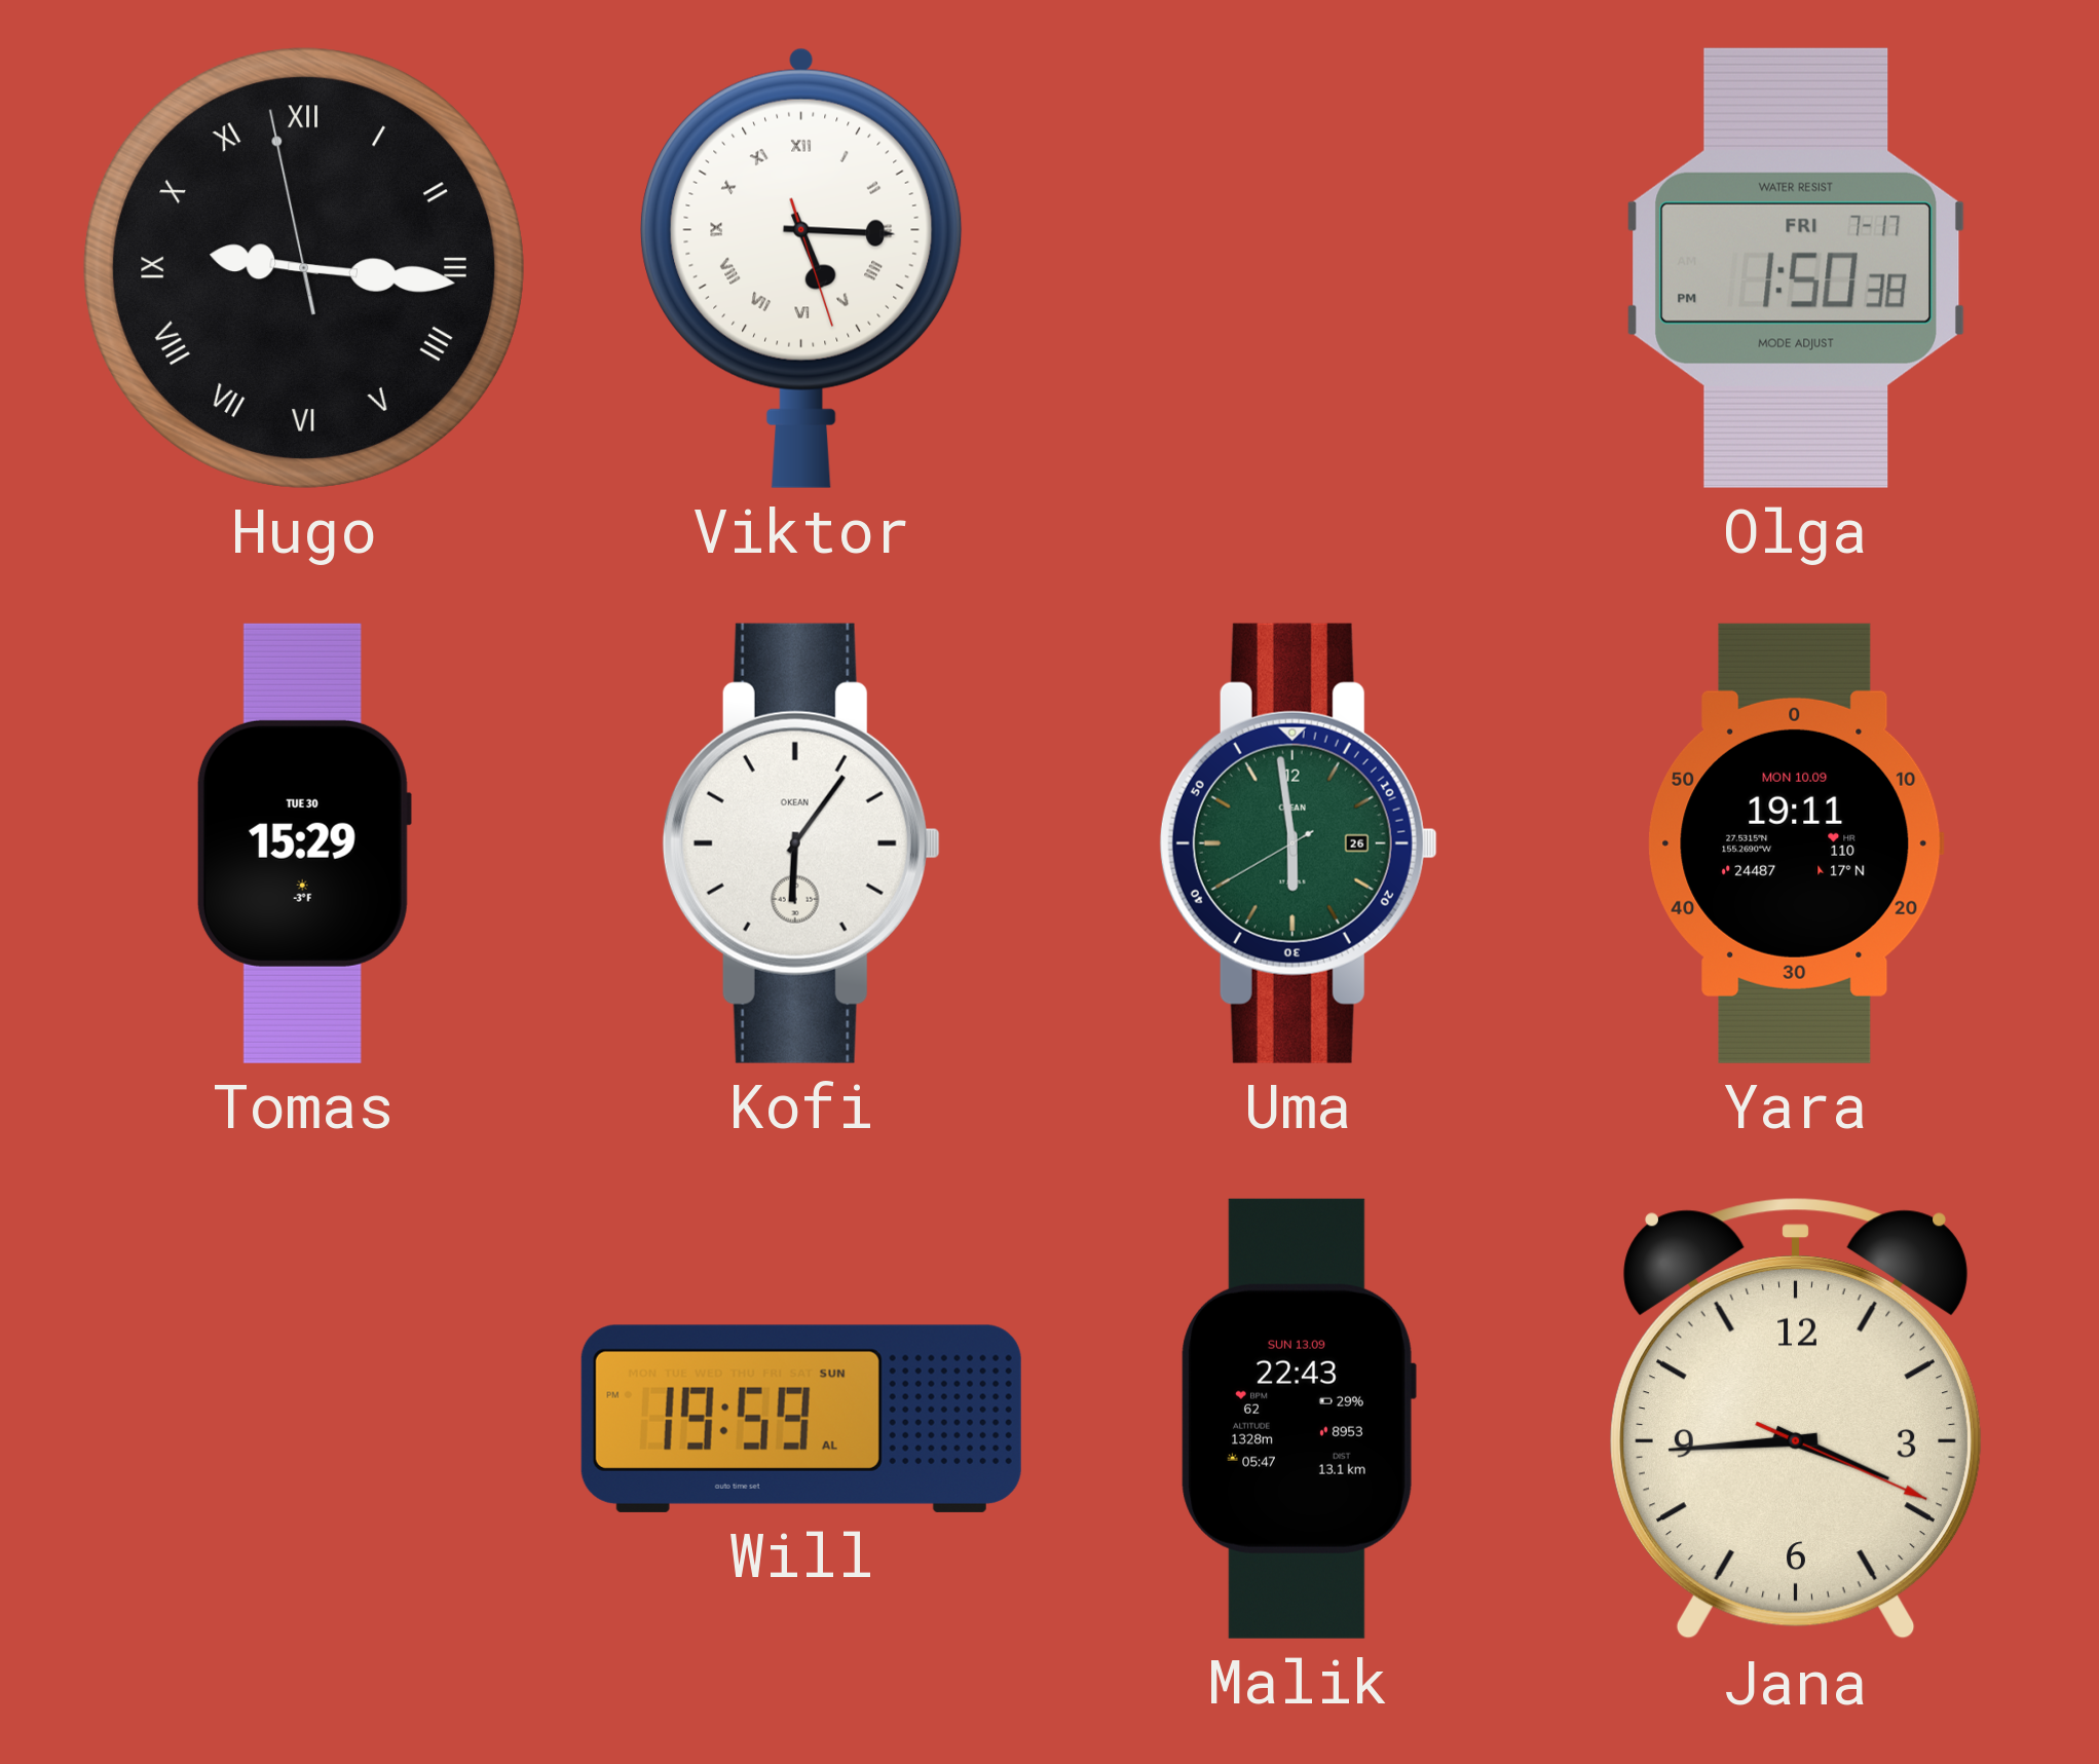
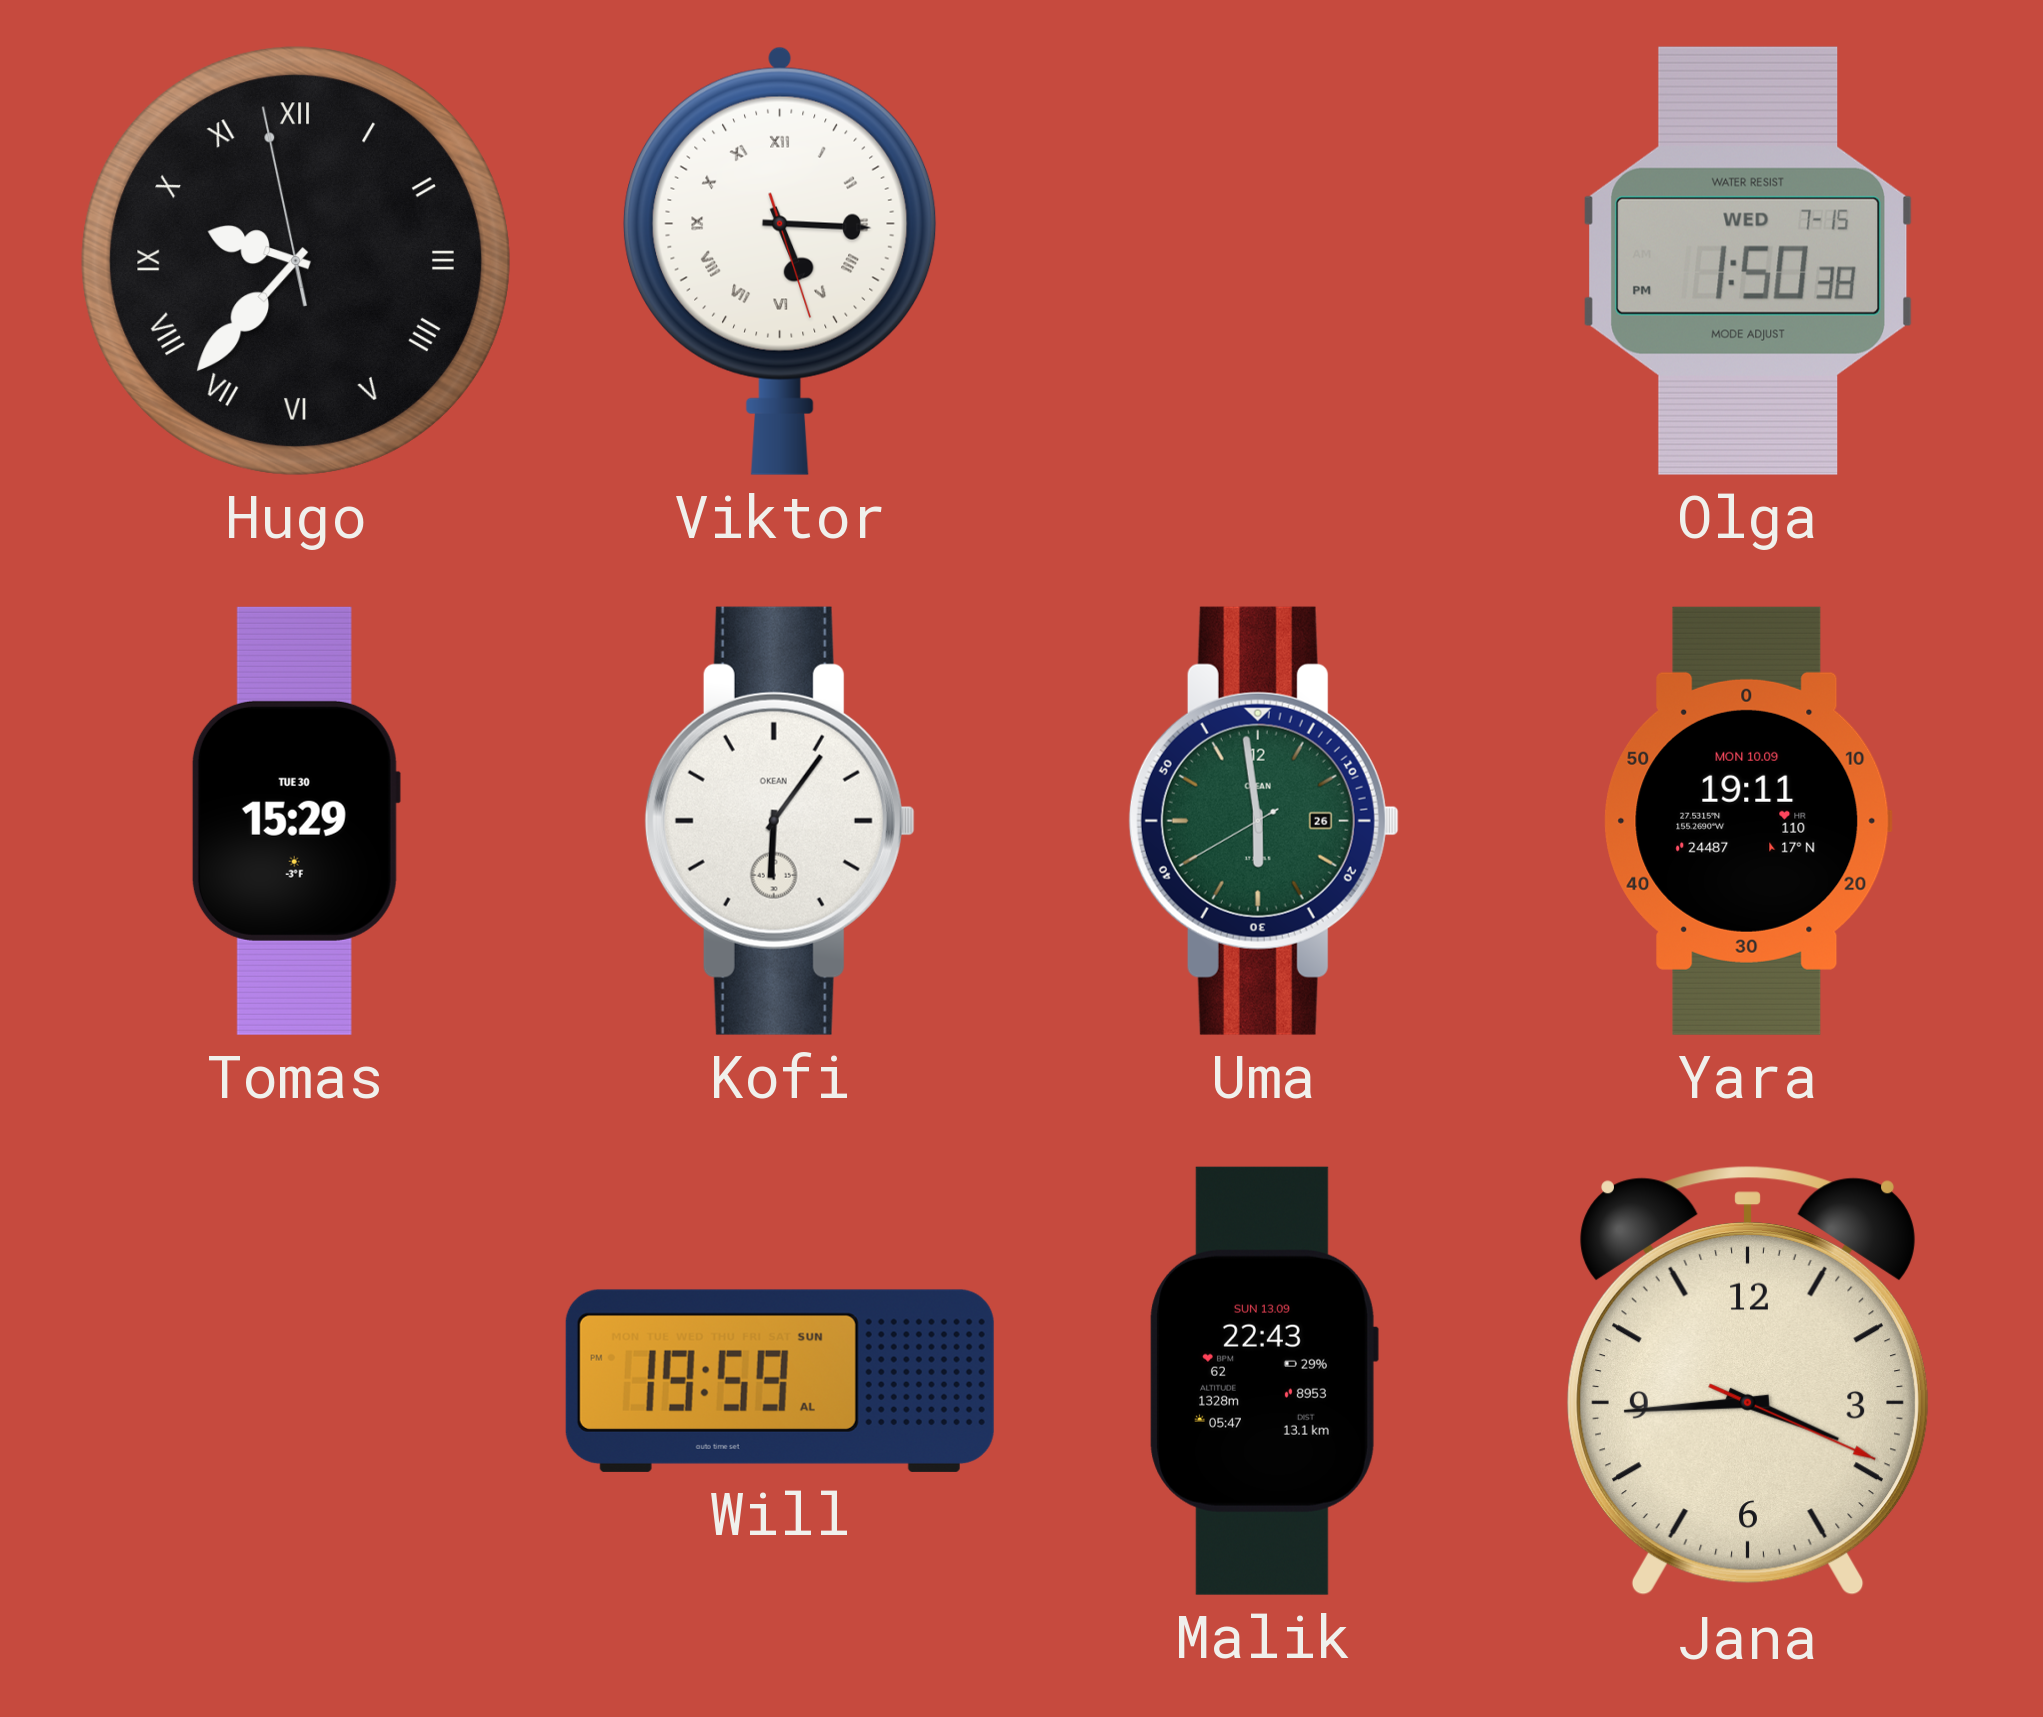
Hugo: 9:15 -> 9:36 (296, 261)
Olga date: FRI 7-17 -> WED 7-15 (1747, 261)
